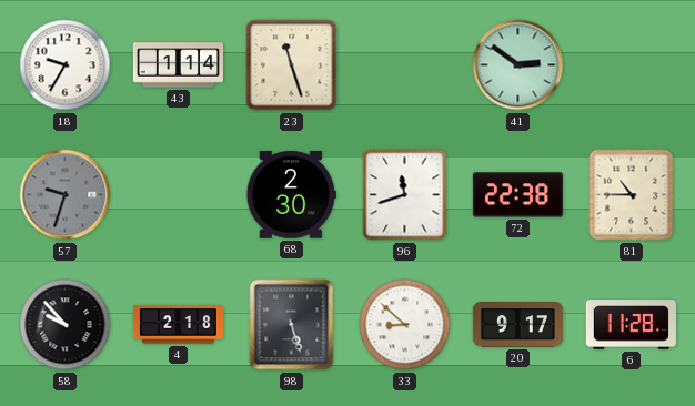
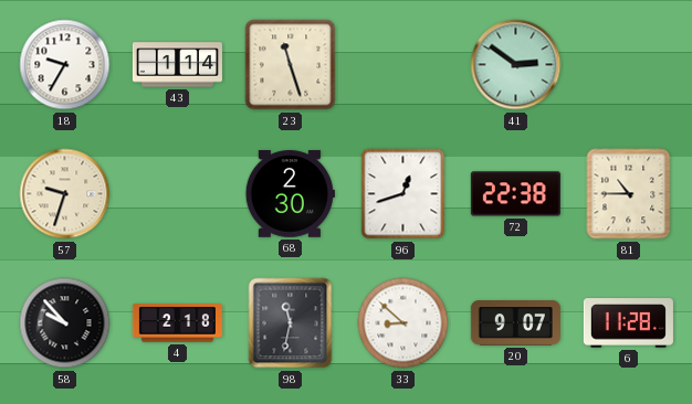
57 dial: grey -> cream (65, 194)
96: 11:42 -> 12:42 (403, 194)
98: 5:27 -> 11:32 (291, 323)
20: 9:17 -> 9:07 (515, 323)
